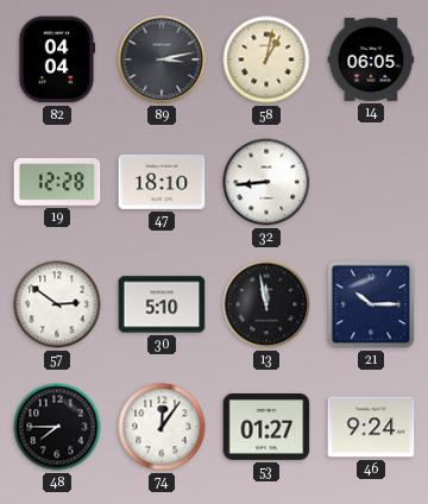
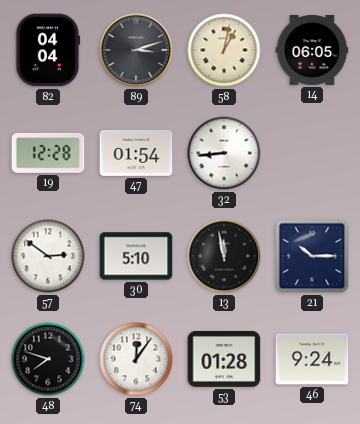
89: 3:13 -> 3:12 (136, 50)
47: 18:10 -> 01:54 (136, 153)
48: 7:45 -> 7:48 (48, 359)
53: 01:27 -> 01:28 (224, 359)
